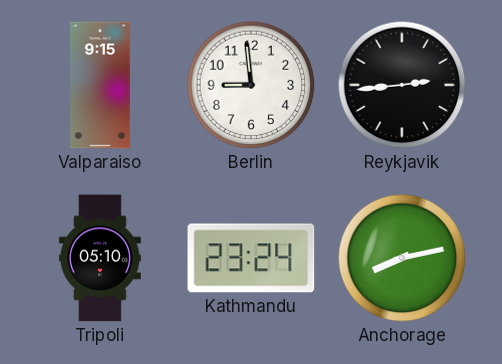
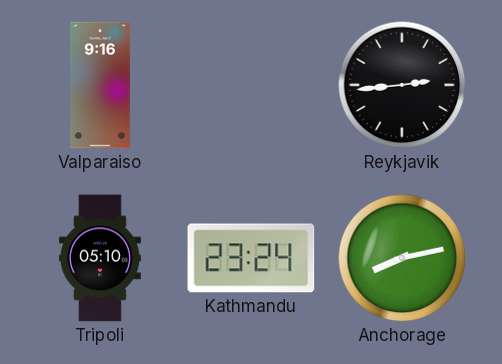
Valparaiso: 9:15 -> 9:16 (101, 85)
Berlin: 8:59 -> none (251, 85)
